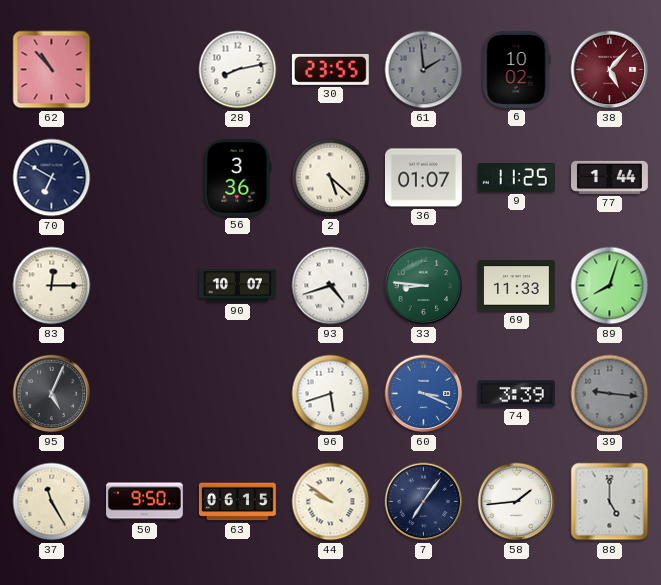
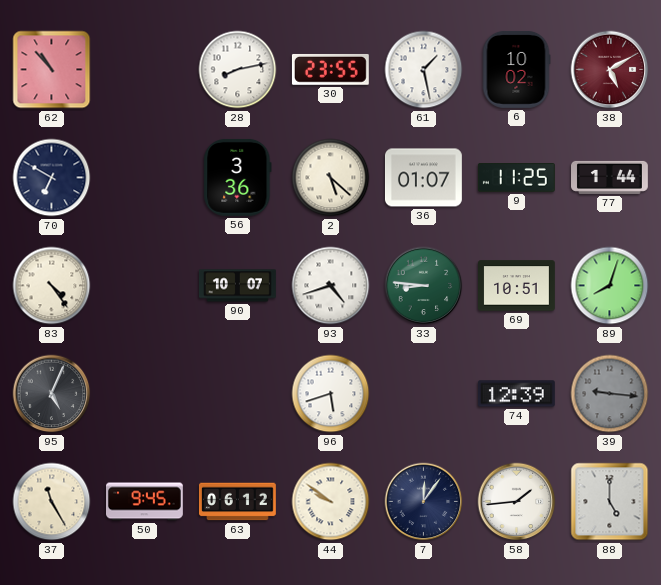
61: 1:59 -> 1:28 (424, 70)
61 dial: grey -> white (424, 70)
38: 5:07 -> 5:10 (610, 70)
83: 12:15 -> 4:24 (52, 286)
69: 11:33 -> 10:51 (517, 286)
60: 3:19 -> none (424, 394)
74: 3:39 -> 12:39 (516, 394)
50: 9:50 -> 9:45 (145, 502)
63: 06:15 -> 06:12 (238, 502)
7: 7:06 -> 12:06 (424, 502)
